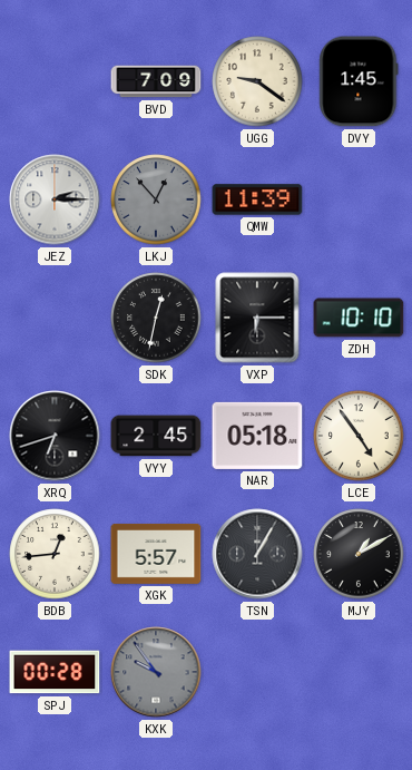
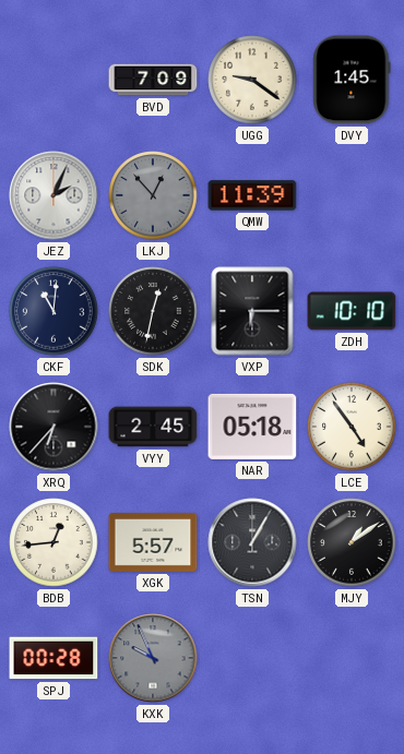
JEZ: 2:15 -> 2:04 (54, 195)
CKF: none -> 11:01 (54, 311)
XRQ: 6:42 -> 6:37 (54, 427)
MJY: 1:10 -> 1:09 (352, 542)
KXK: 9:54 -> 9:56 (153, 658)
